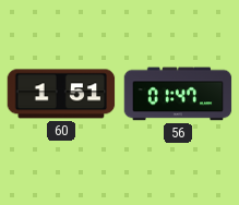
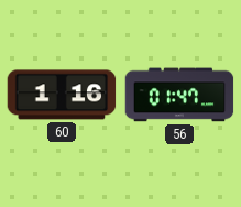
60: 1:51 -> 1:16 (62, 95)
